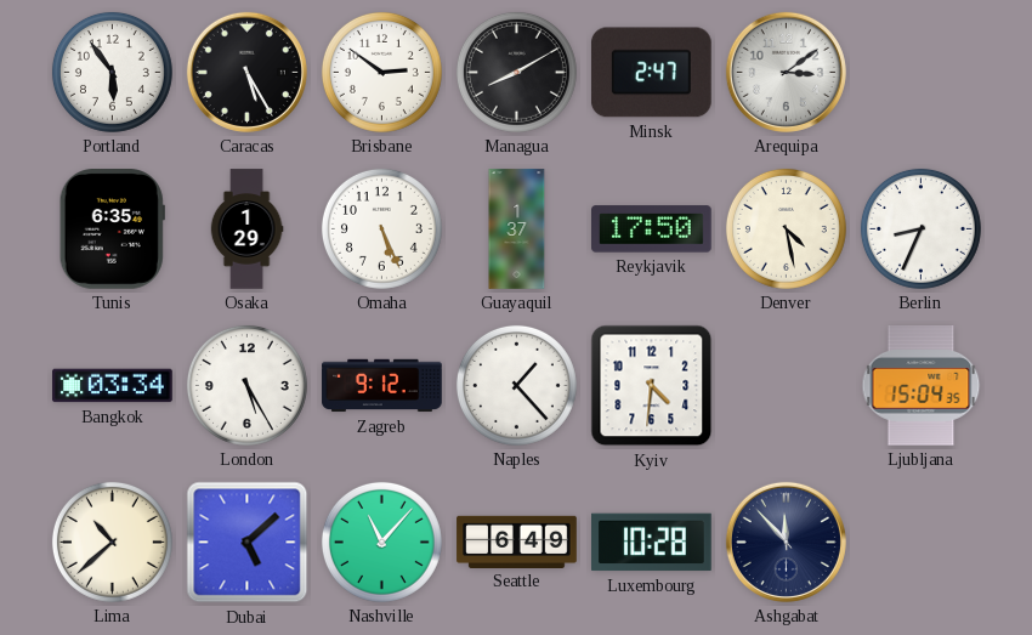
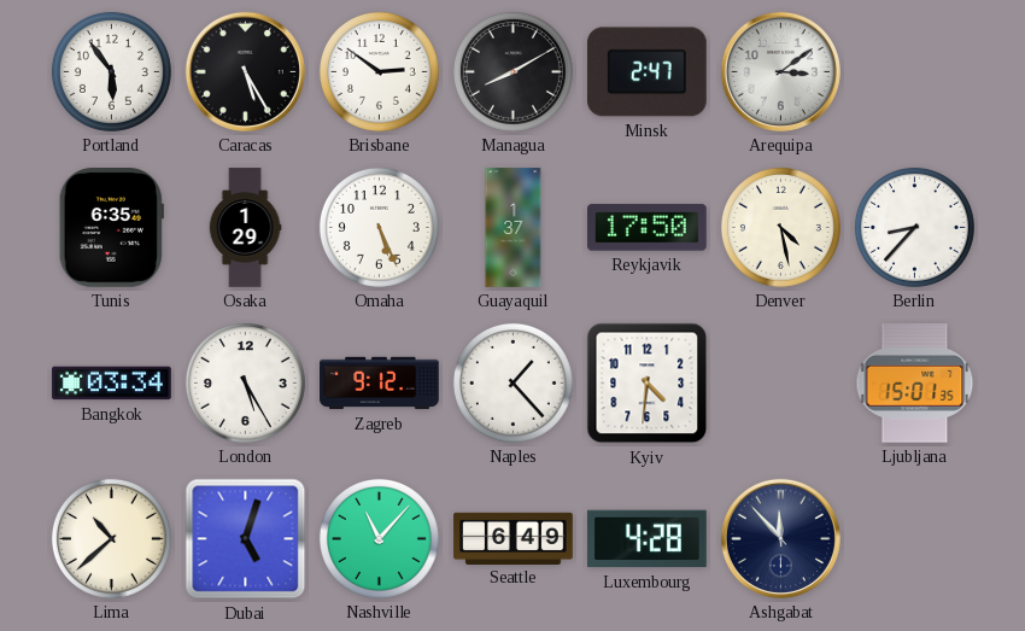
Berlin: 8:34 -> 8:37 (914, 227)
Ljubljana: 15:04 -> 15:01 (915, 384)
Dubai: 5:08 -> 5:03 (246, 539)
Luxembourg: 10:28 -> 4:28 (648, 539)
